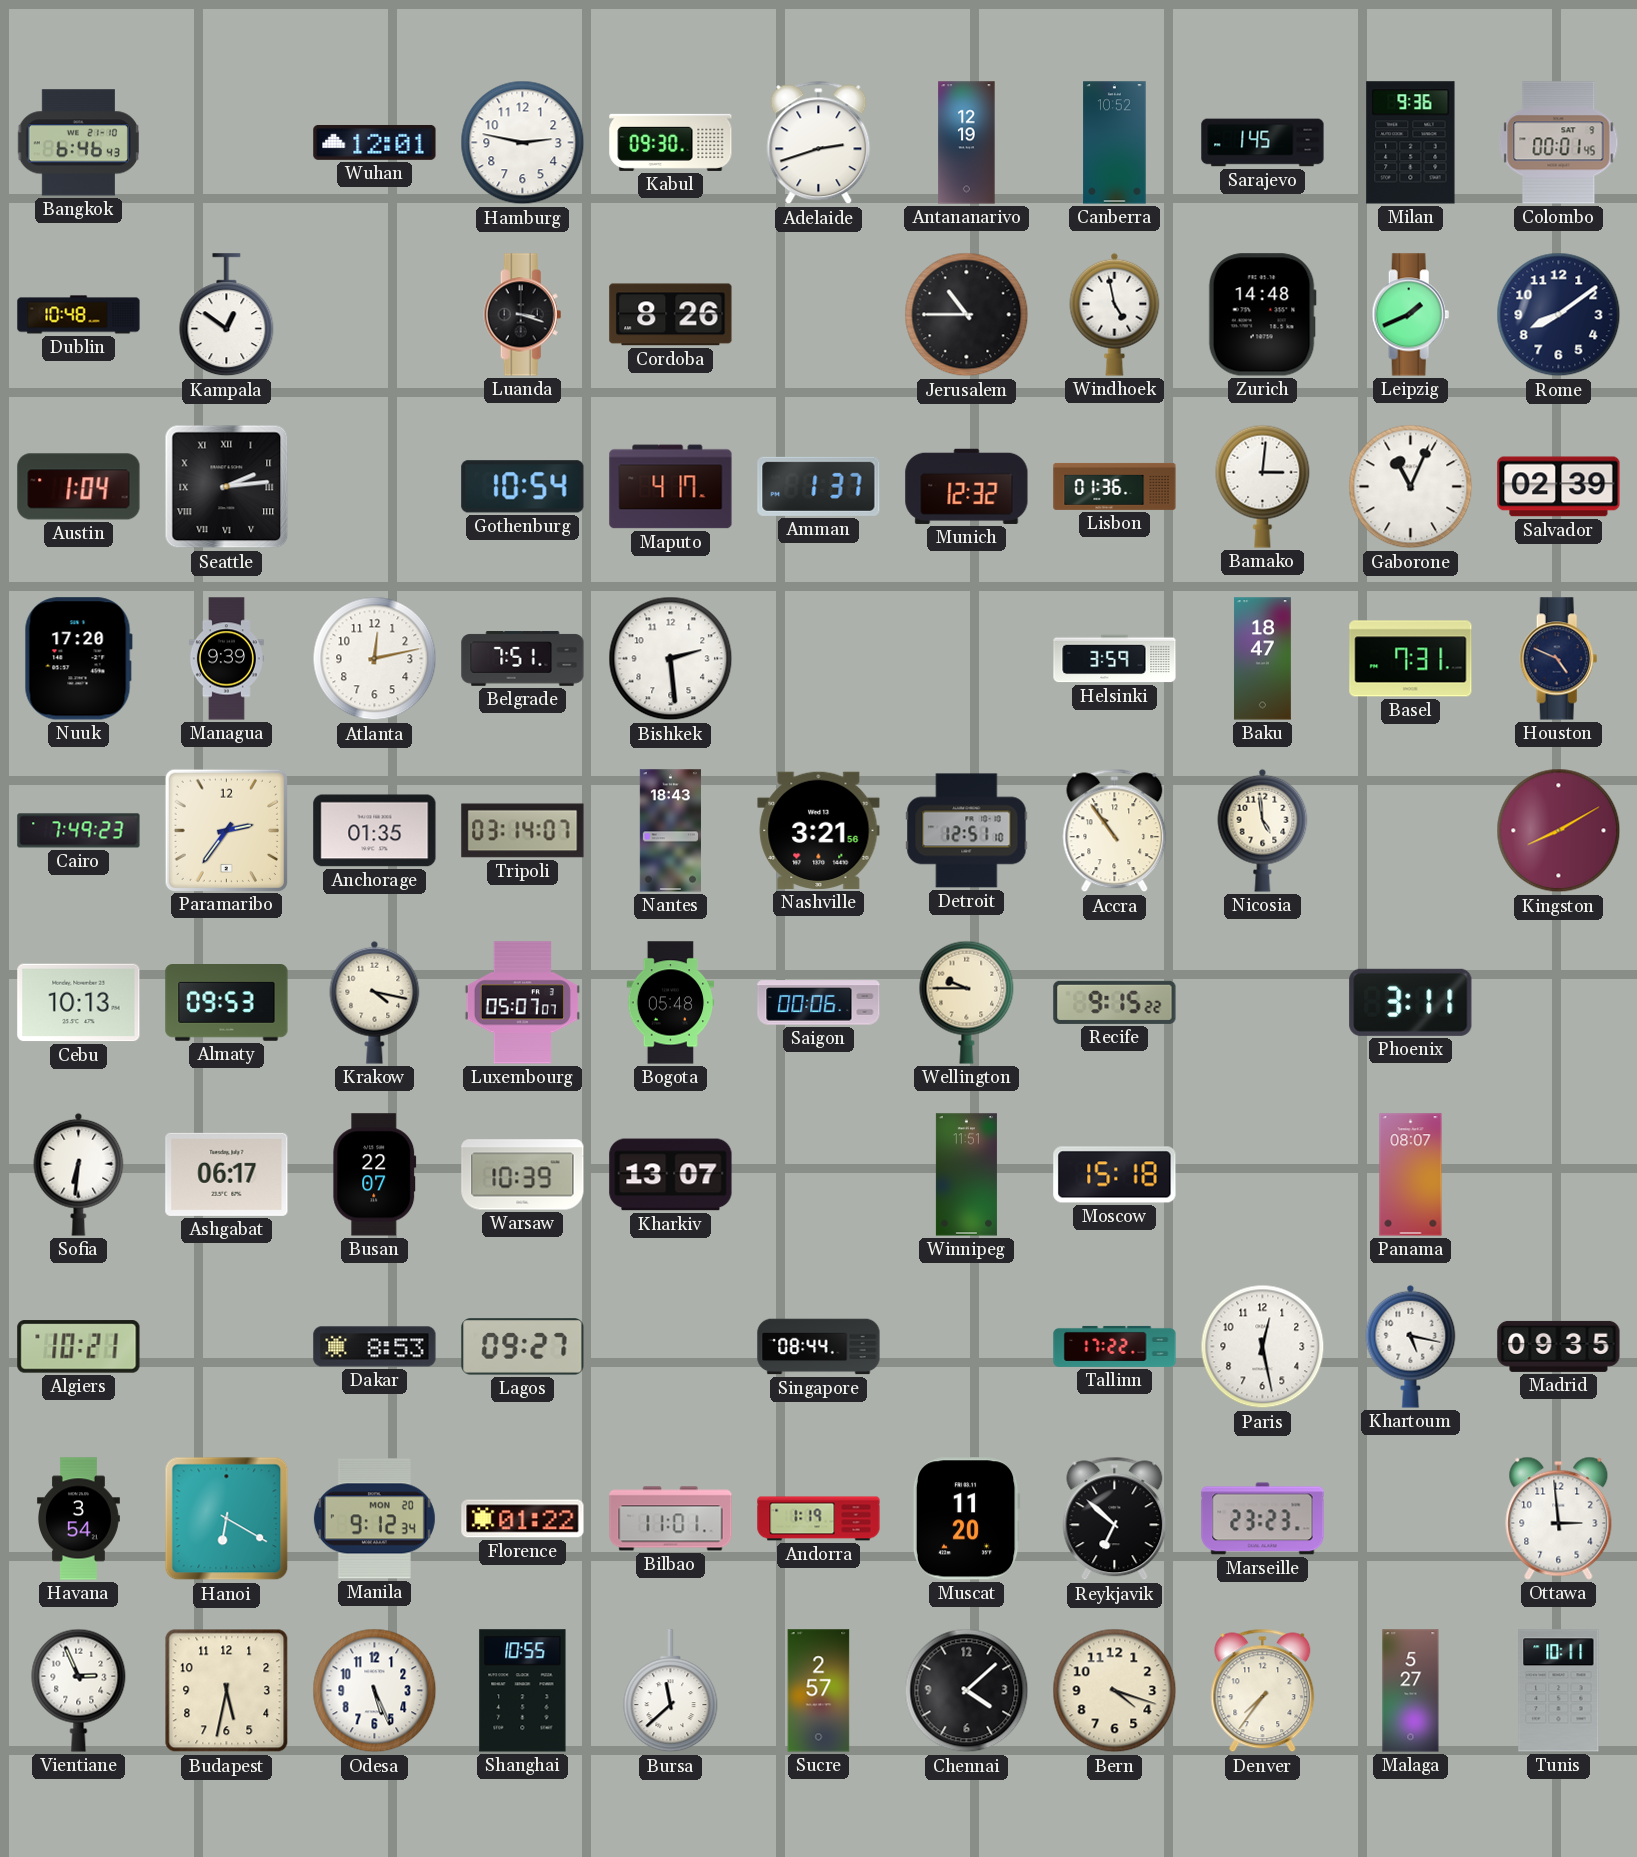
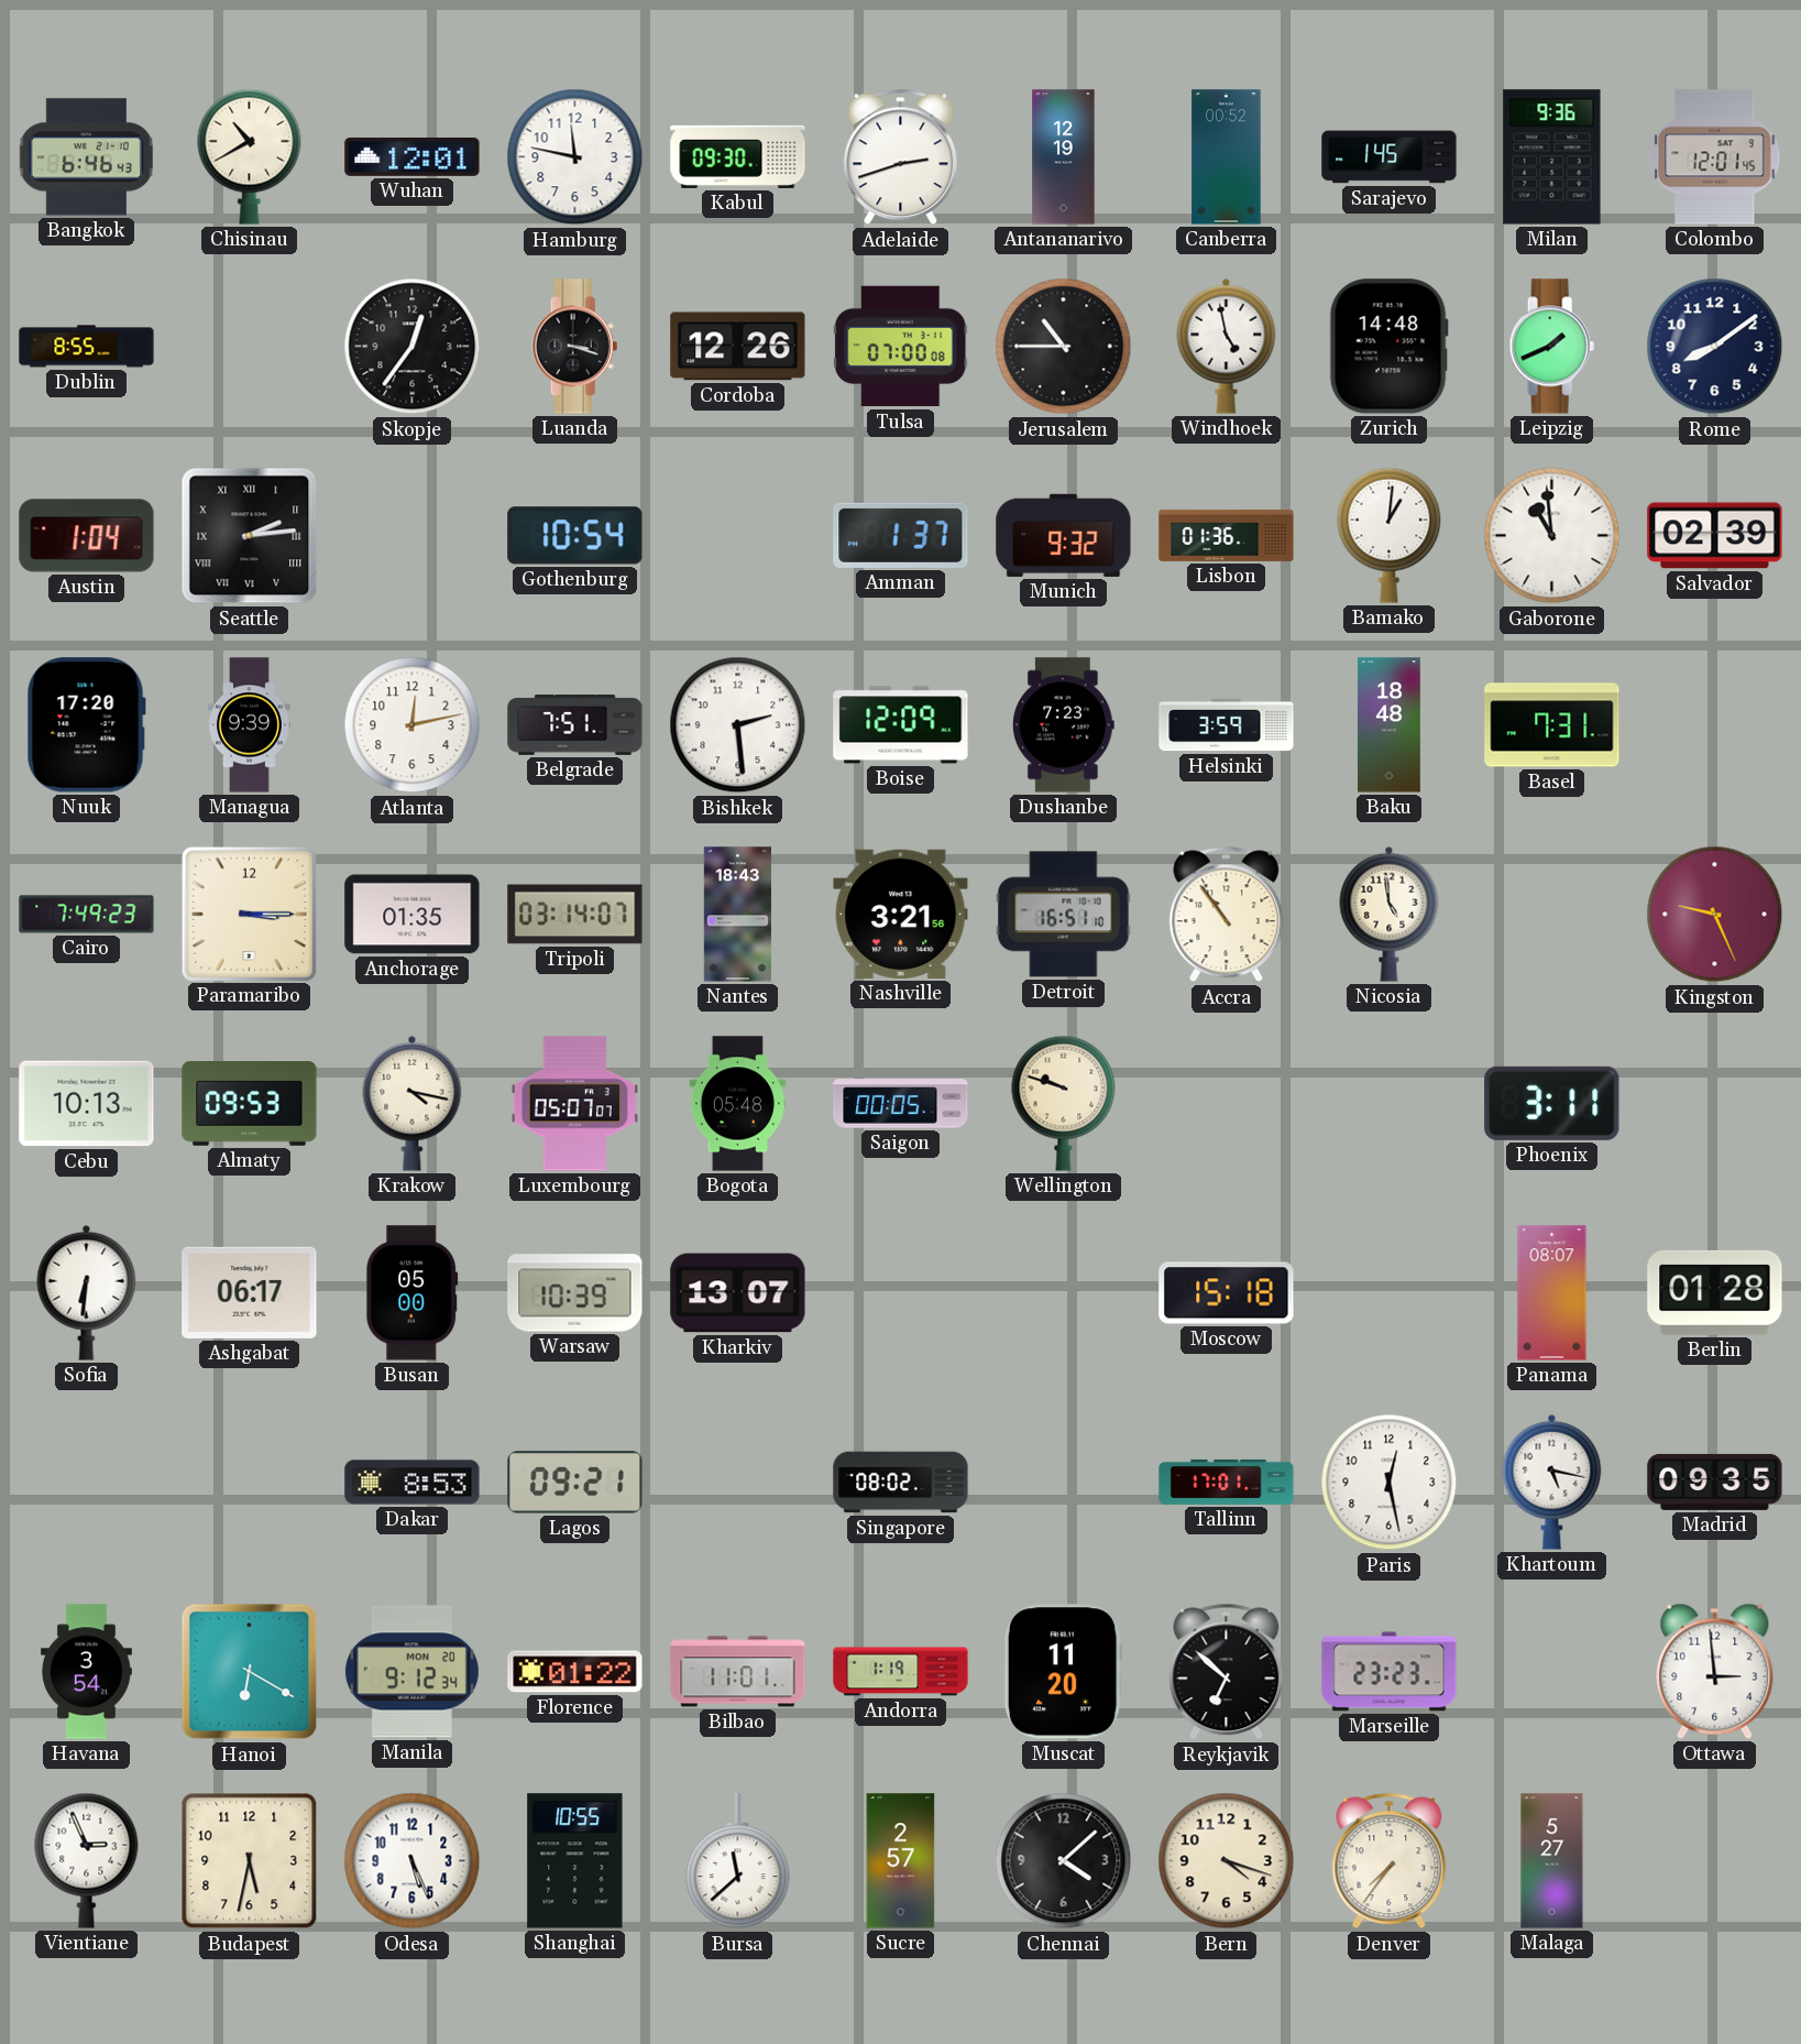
Chisinau: none -> 10:40 (250, 156)
Hamburg: 2:47 -> 11:47 (575, 157)
Canberra: 10:52 -> 00:52 (1227, 157)
Colombo: 00:01 -> 12:01 (1715, 157)
Dublin: 10:48 -> 8:55 (87, 347)
Kampala: 12:51 -> none (227, 315)
Skopje: none -> 12:36 (413, 347)
Cordoba: 8:26 -> 12:26 (738, 347)
Tulsa: none -> 07:00 (900, 347)
Maputo: 4:17 -> none (671, 487)
Munich: 12:32 -> 9:32 (1064, 535)
Bamako: 3:01 -> 1:01 (1390, 535)
Gaborone: 11:04 -> 10:59 (1552, 536)
Boise: none -> 12:09 (901, 725)
Dushanbe: none -> 7:23 (1064, 725)
Baku: 18:47 -> 18:48 (1388, 725)
Houston: 4:49 -> none (1559, 659)
Paramaribo: 2:36 -> 3:15 (249, 914)
Detroit: 12:51 -> 16:51 (1064, 915)
Kingston: 8:10 -> 9:26 (1715, 915)
Saigon: 00:06 -> 00:05 (901, 1104)
Wellington: 9:45 -> 9:48 (1064, 1103)
Recife: 9:15 -> none (1115, 1002)
Busan: 22:07 -> 05:00 (413, 1293)
Winnipeg: 11:51 -> none (966, 1175)
Berlin: none -> 01:28 (1715, 1292)
Algiers: 10:21 -> none (79, 1347)
Lagos: 09:27 -> 09:21 (575, 1483)
Singapore: 08:44 -> 08:02 (901, 1483)
Tallinn: 17:22 -> 17:01 (1227, 1482)
Tunis: 10:11 -> none (1559, 1691)
